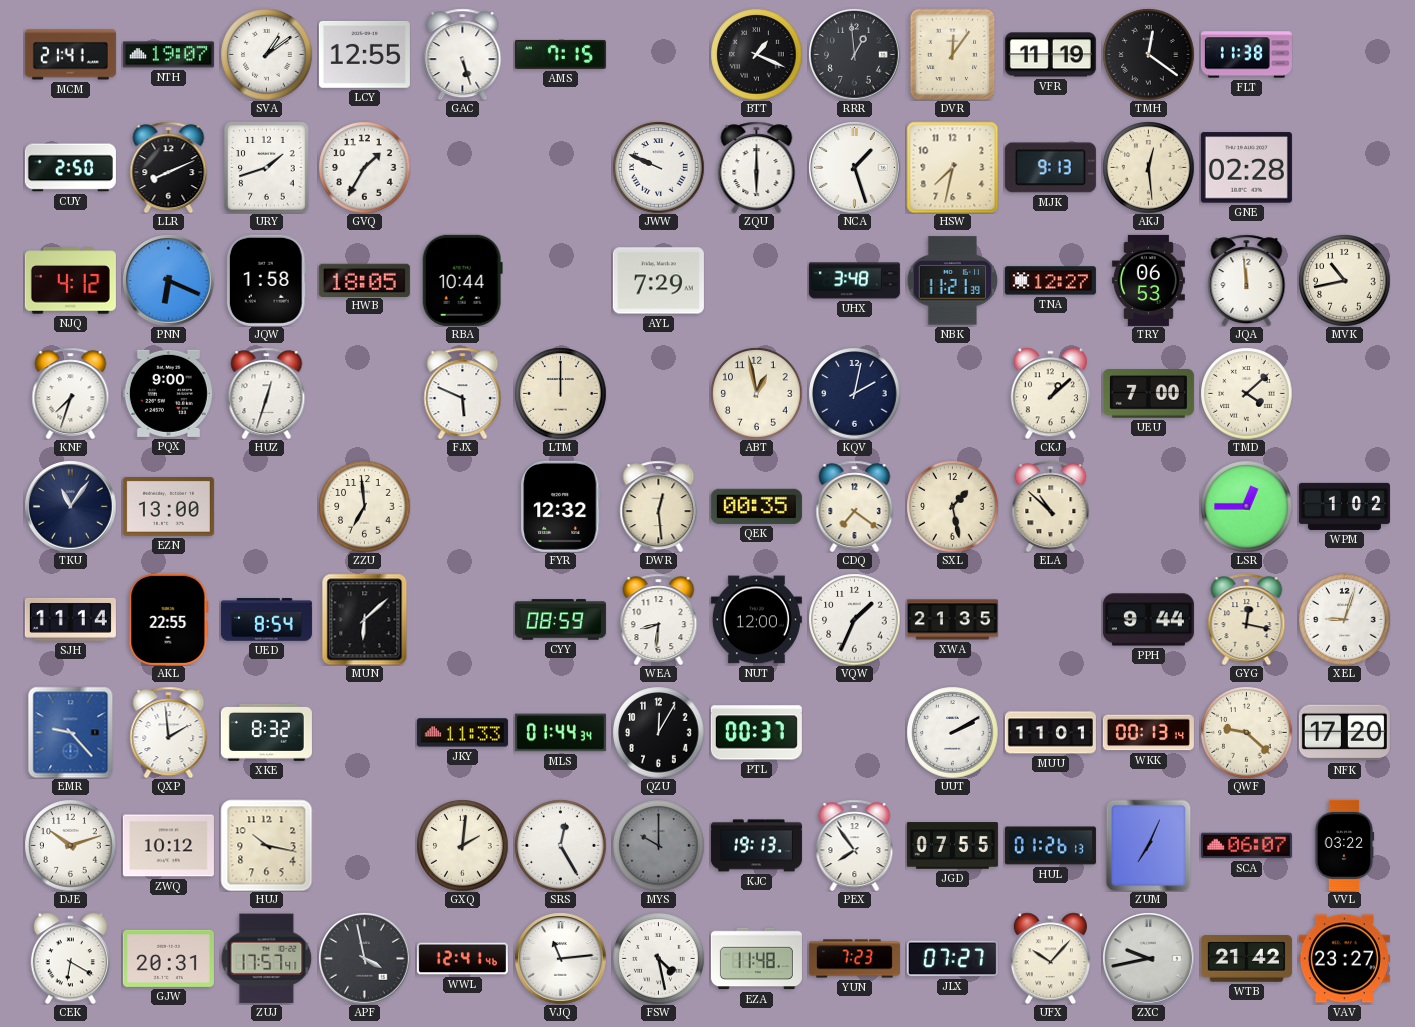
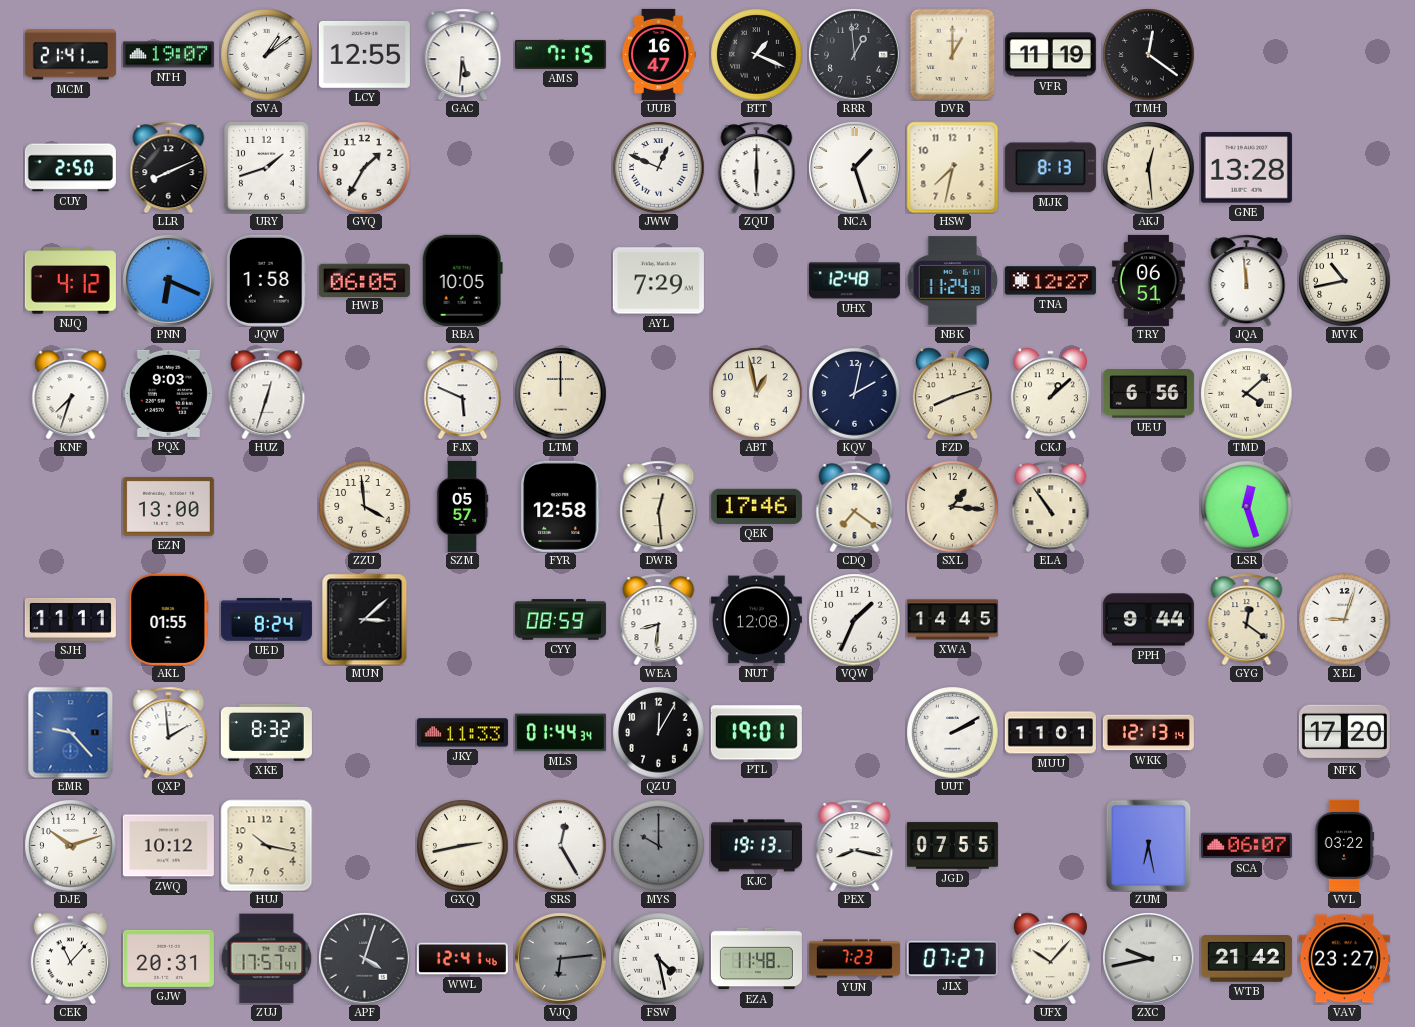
GAC: 5:27 -> 5:31 (463, 54)
UUB: none -> 16:47 (658, 54)
DVR: 12:06 -> 1:00 (953, 54)
FLT: 11:38 -> none (1246, 55)
JWW: 9:49 -> 12:49 (658, 167)
MJK: 9:13 -> 8:13 (1050, 168)
GNE: 02:28 -> 13:28 (1246, 168)
HWB: 18:05 -> 06:05 (364, 280)
RBA: 10:44 -> 10:05 (462, 280)
UHX: 3:48 -> 12:48 (854, 281)
NBK: 11:21 -> 11:24 (952, 281)
TRY: 06:53 -> 06:51 (1148, 280)
PQX: 9:00 -> 9:03 (168, 393)
FZD: none -> 8:12 (952, 393)
UEU: 7:00 -> 6:56 (1148, 394)
TKU: 11:06 -> none (70, 506)
ZZU: 6:59 -> 3:59 (364, 506)
SZM: none -> 05:57 (462, 506)
FYR: 12:32 -> 12:58 (561, 506)
QEK: 00:35 -> 17:46 (756, 506)
SXL: 1:28 -> 1:16 (952, 506)
ELA: 10:52 -> 10:54 (1051, 506)
LSR: 12:45 -> 12:27 (1246, 506)
WPM: 1:02 -> none (1344, 506)
SJH: 11:14 -> 11:11 (70, 619)
AKL: 22:55 -> 01:55 (169, 619)
UED: 8:54 -> 8:24 (266, 620)
MUN: 6:08 -> 3:08 (365, 619)
NUT: 12:00 -> 12:08 (756, 620)
XWA: 21:35 -> 14:45 (952, 620)
GYG: 12:17 -> 12:21 (1247, 619)
PTL: 00:37 -> 19:01 (756, 733)
WKK: 00:13 -> 12:13 (1148, 733)
QWF: 9:22 -> none (1246, 732)
GXQ: 2:01 -> 2:43 (462, 845)
PEX: 7:54 -> 8:17 (855, 845)
HUL: 01:26 -> none (1050, 846)
ZUM: 7:04 -> 6:28 (1149, 845)
CEK: 6:20 -> 11:07 (70, 958)
APF: 3:58 -> 4:03 (364, 958)
VJQ: 11:14 -> 6:14 (560, 958)
VJQ dial: white -> grey (560, 958)
